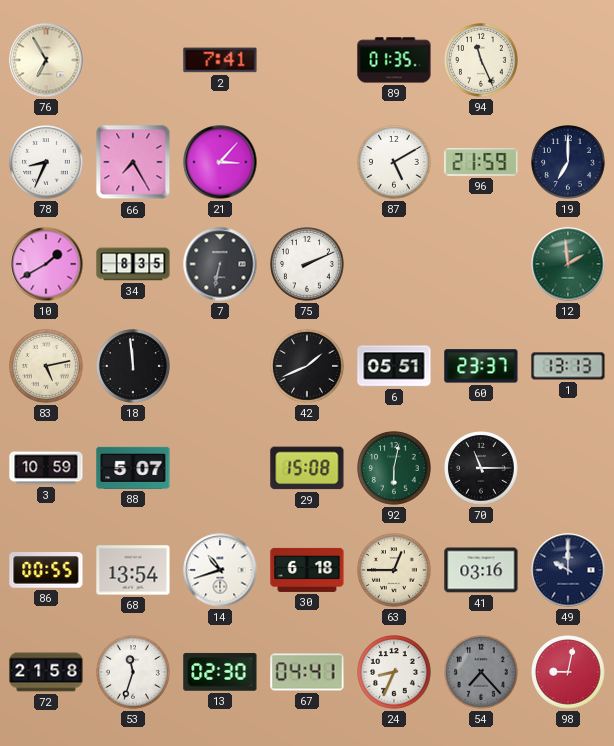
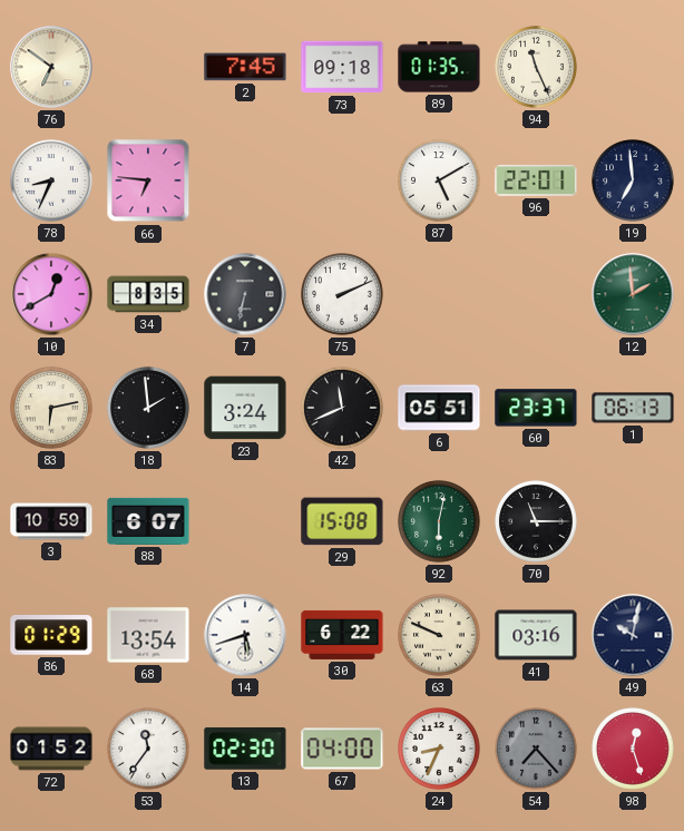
76: 6:55 -> 6:51 (51, 67)
2: 7:41 -> 7:45 (245, 67)
73: none -> 09:18 (342, 67)
66: 7:25 -> 6:46 (148, 180)
21: 3:07 -> none (220, 162)
96: 21:59 -> 22:01 (536, 180)
19: 7:00 -> 6:59 (633, 180)
10: 1:40 -> 12:40 (51, 294)
83: 5:13 -> 6:13 (51, 408)
18: 11:59 -> 1:59 (148, 408)
23: none -> 3:24 (245, 408)
42: 1:41 -> 11:41 (342, 408)
1: 13:13 -> 06:13 (633, 408)
88: 5:07 -> 6:07 (148, 521)
86: 00:55 -> 01:29 (51, 636)
14: 10:42 -> 5:42 (245, 635)
30: 6:18 -> 6:22 (342, 635)
63: 12:45 -> 9:49 (439, 635)
49: 10:00 -> 10:02 (633, 635)
72: 21:58 -> 01:52 (51, 749)
53: 11:33 -> 11:36 (148, 749)
67: 04:41 -> 04:00 (342, 749)
98: 9:02 -> 12:27 (633, 749)
